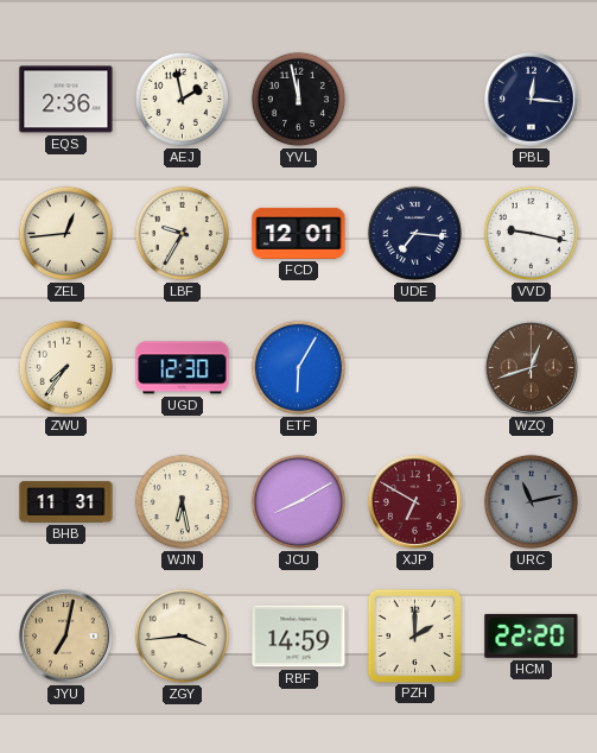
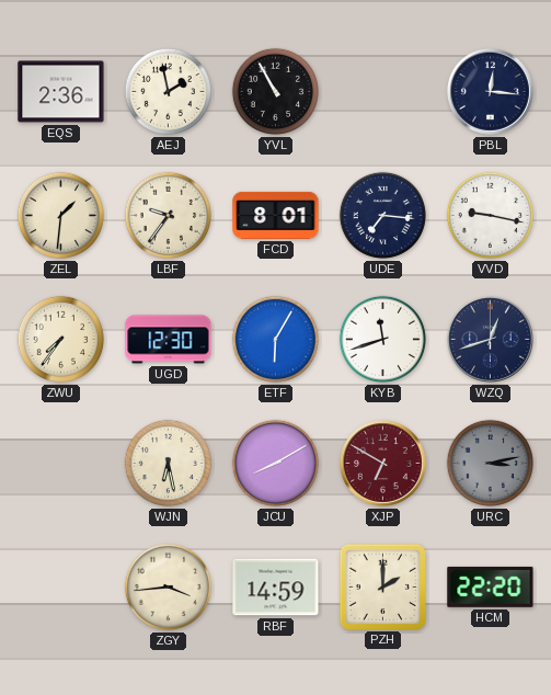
YVL: 11:58 -> 10:55 (275, 91)
ZEL: 12:44 -> 1:31 (60, 215)
LBF: 9:35 -> 9:36 (168, 215)
FCD: 12:01 -> 8:01 (276, 215)
KYB: none -> 11:42 (382, 339)
WZQ dial: brown -> navy (490, 339)
BHB: 11:31 -> none (66, 502)
URC: 11:13 -> 3:13 (490, 463)
JYU: 7:02 -> none (65, 635)
